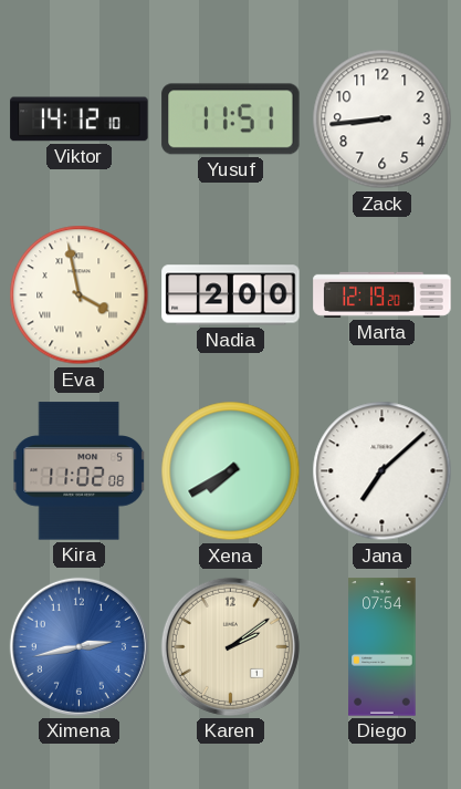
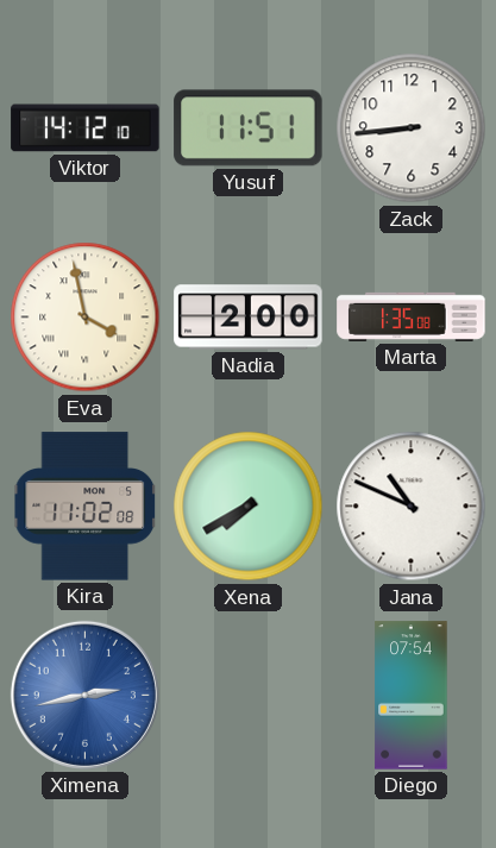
Marta: 12:19 -> 1:35 (412, 316)
Jana: 7:08 -> 10:49 (412, 507)
Karen: 2:09 -> none (230, 646)
